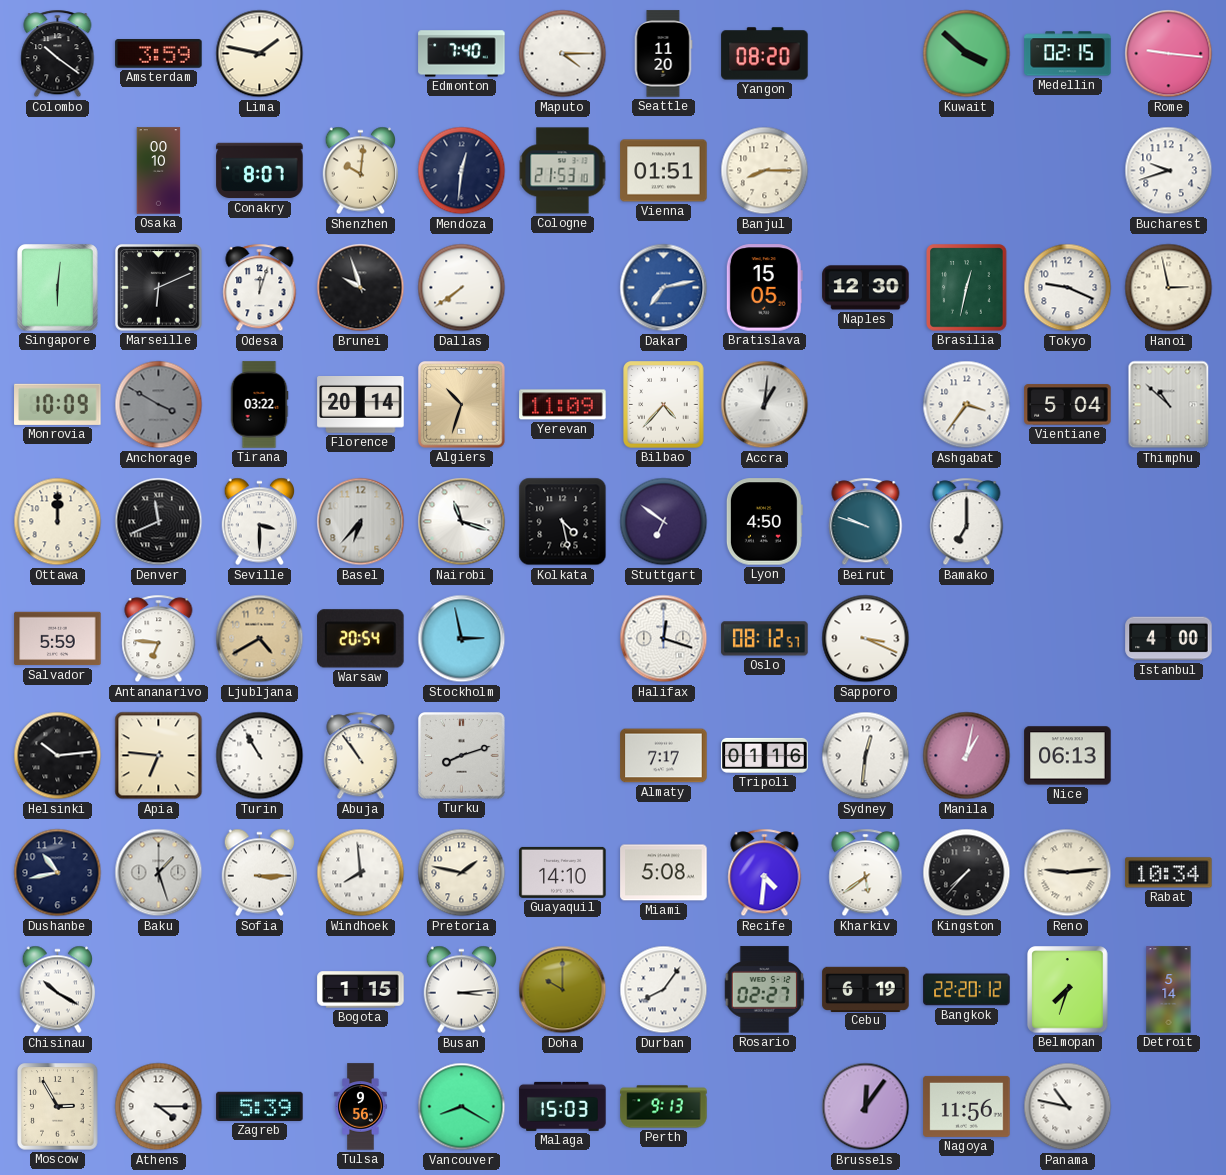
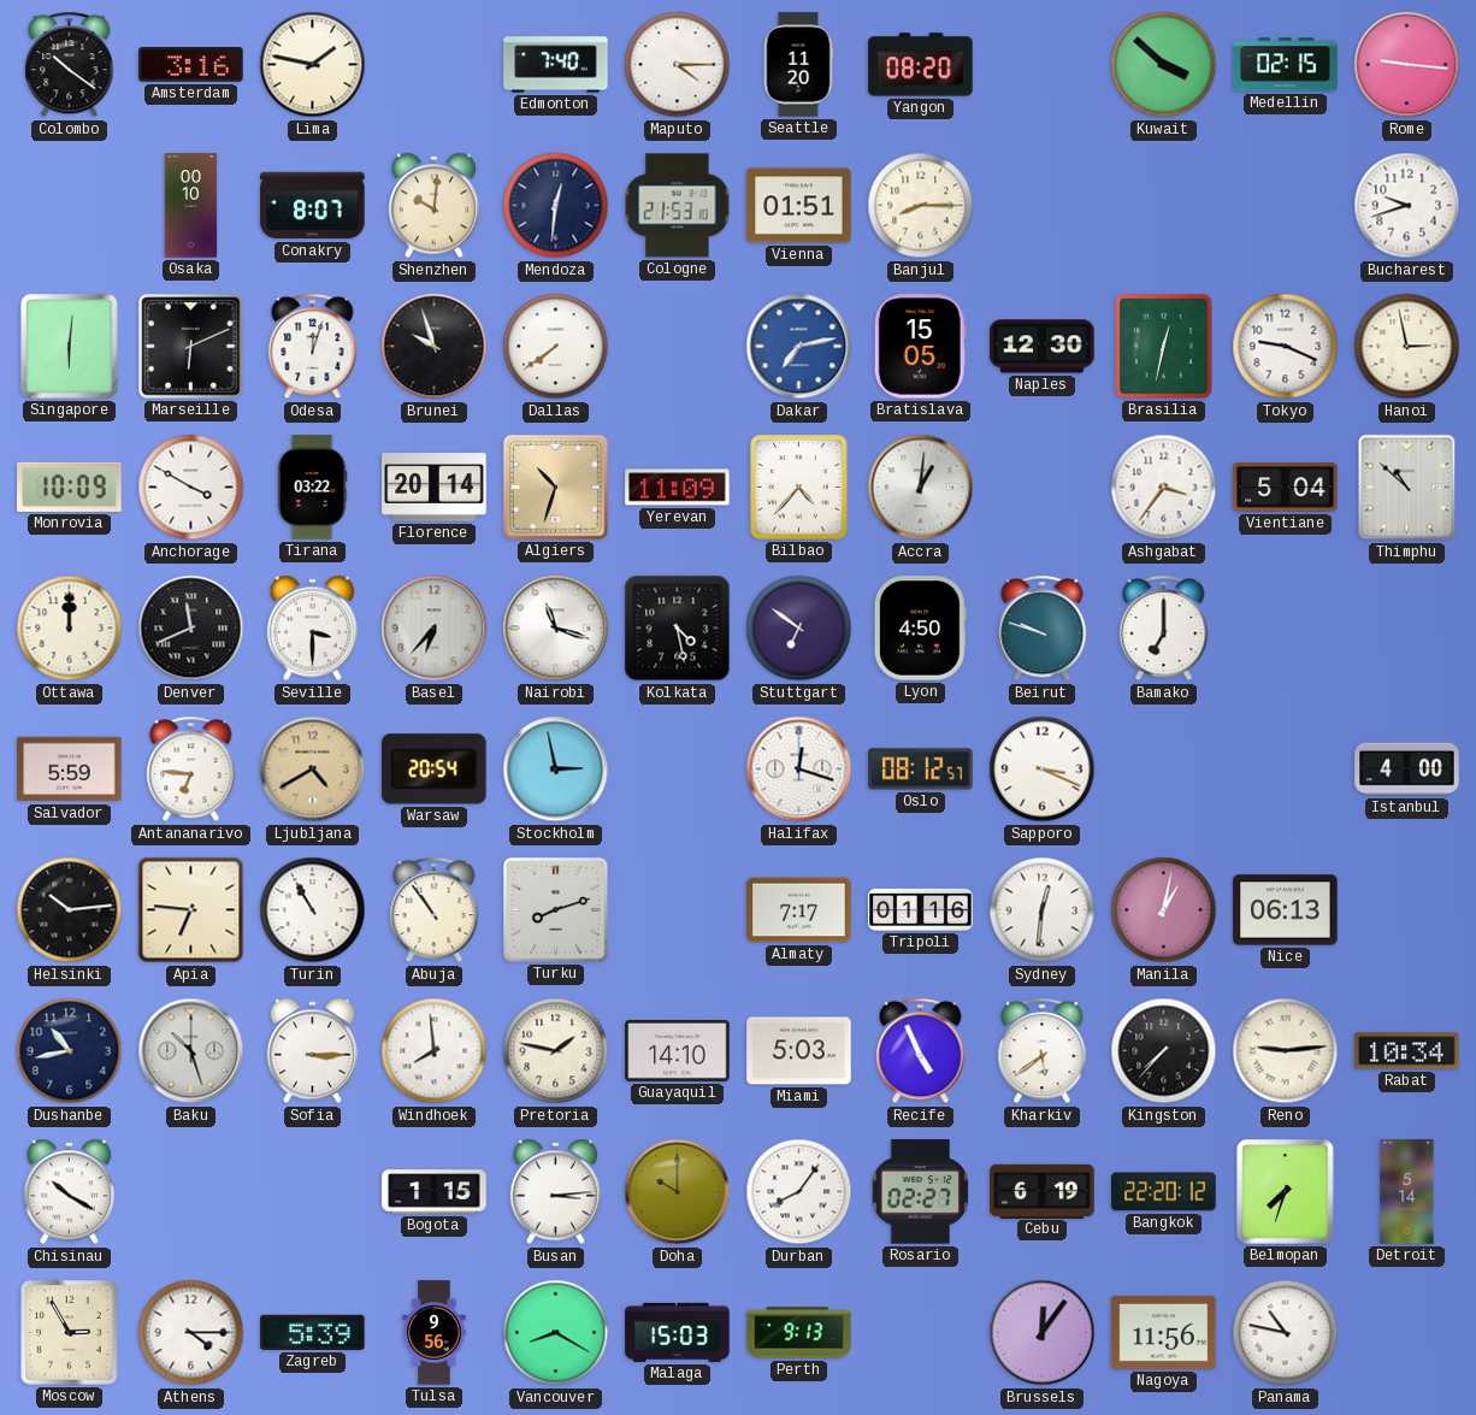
Amsterdam: 3:59 -> 3:16 (191, 65)
Anchorage dial: grey -> white (191, 488)
Baku: 1:27 -> 10:27 (191, 1051)
Miami: 5:08 -> 5:03 (799, 1051)
Recife: 4:31 -> 4:56 (921, 1051)
